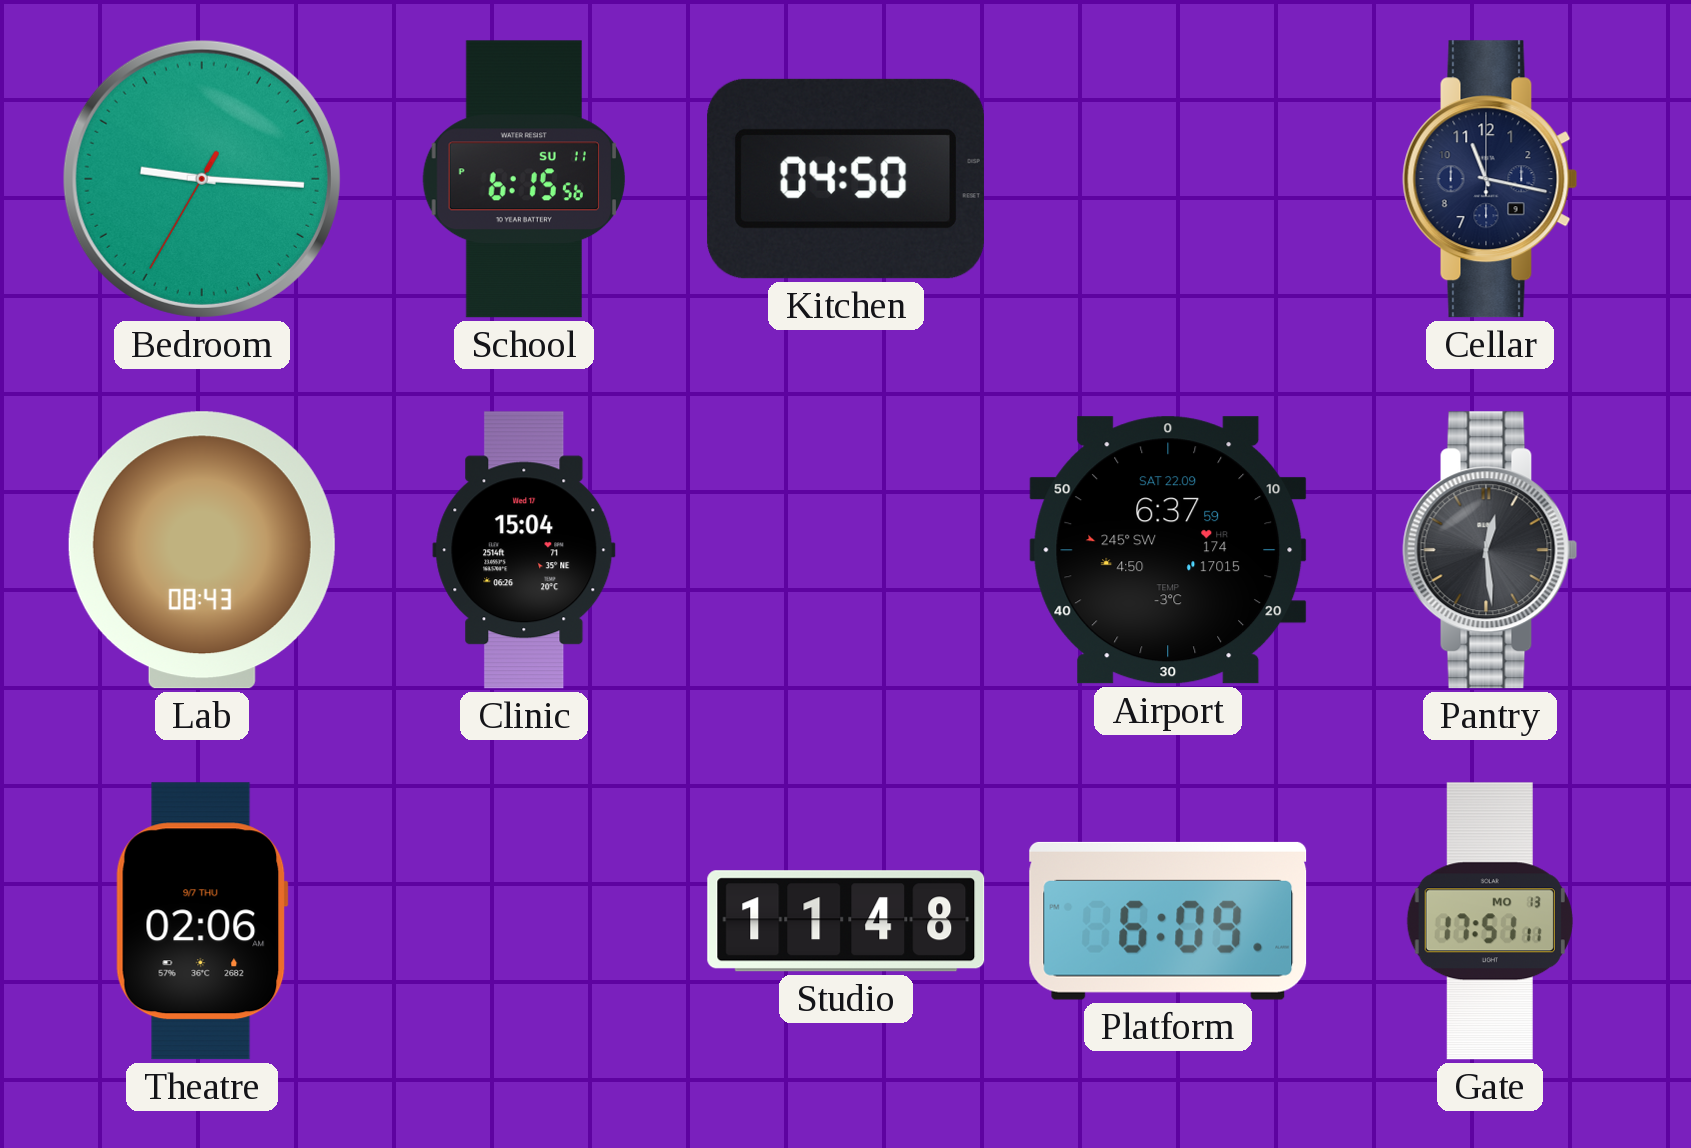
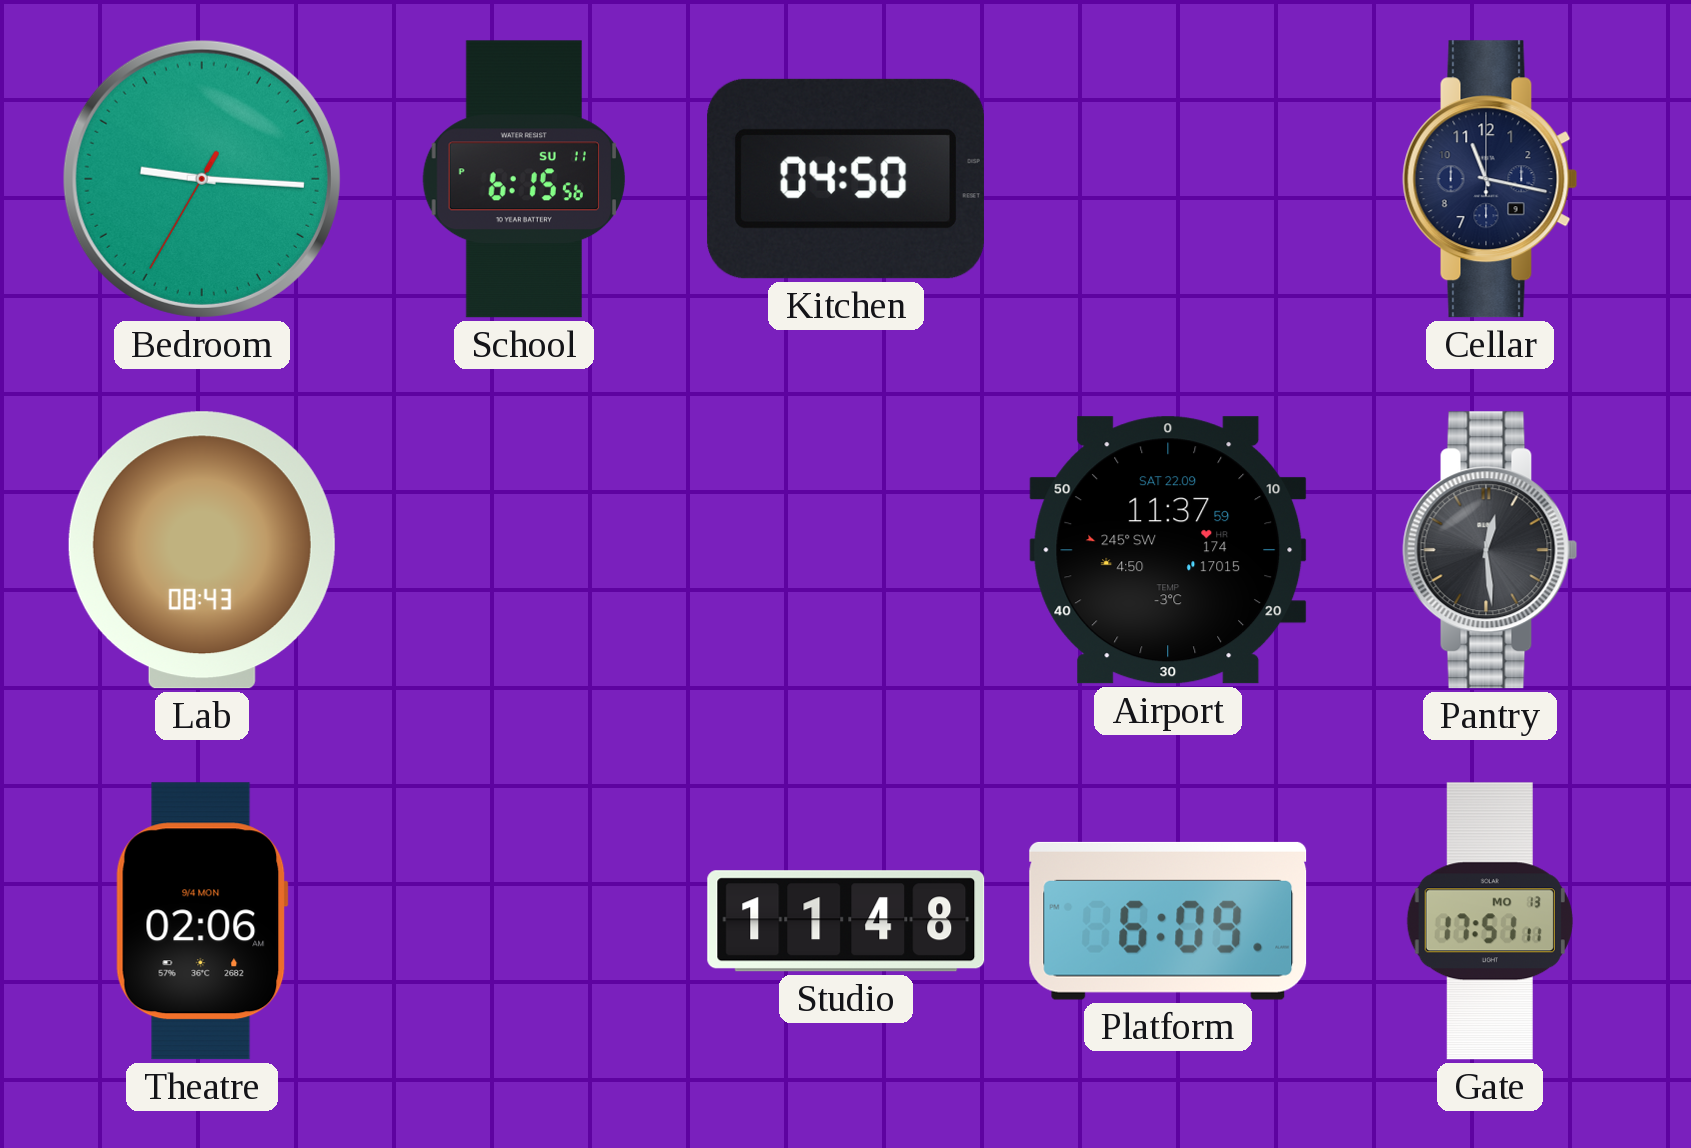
Clinic: 15:04 -> none (524, 550)
Airport: 6:37 -> 11:37 (1168, 550)
Theatre date: 9/7 THU -> 9/4 MON (202, 921)
